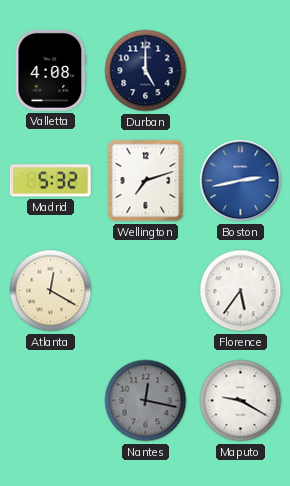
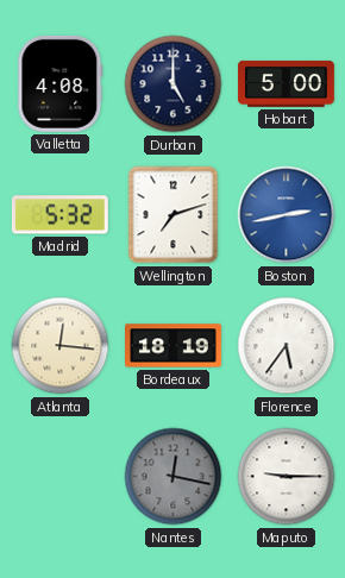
Hobart: none -> 5:00 (286, 83)
Atlanta: 12:20 -> 12:16 (61, 346)
Bordeaux: none -> 18:19 (174, 346)
Maputo: 9:20 -> 9:15 (287, 477)
